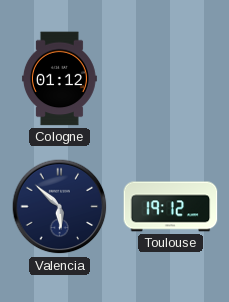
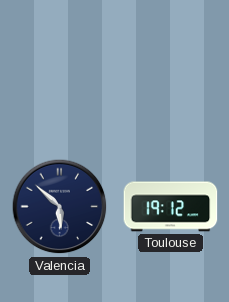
Cologne: 01:12 -> none (59, 79)
